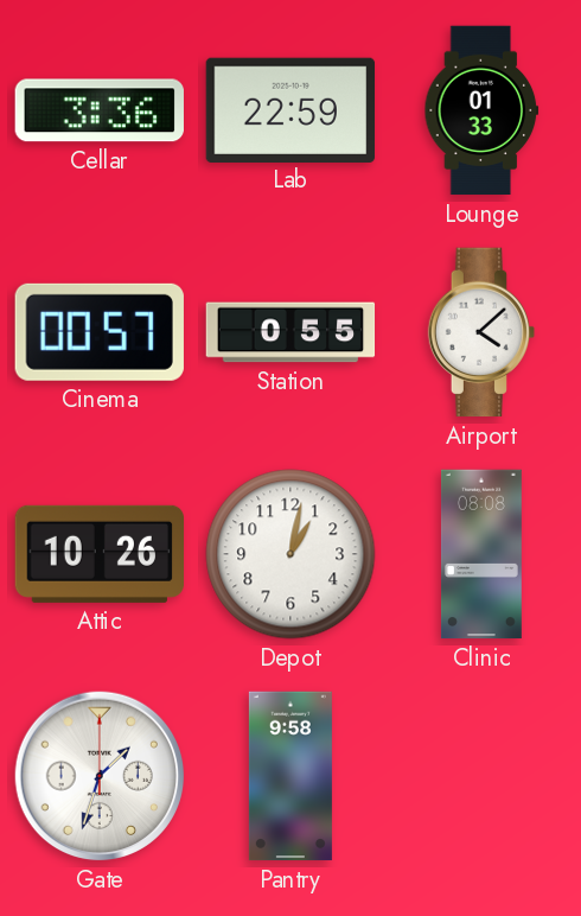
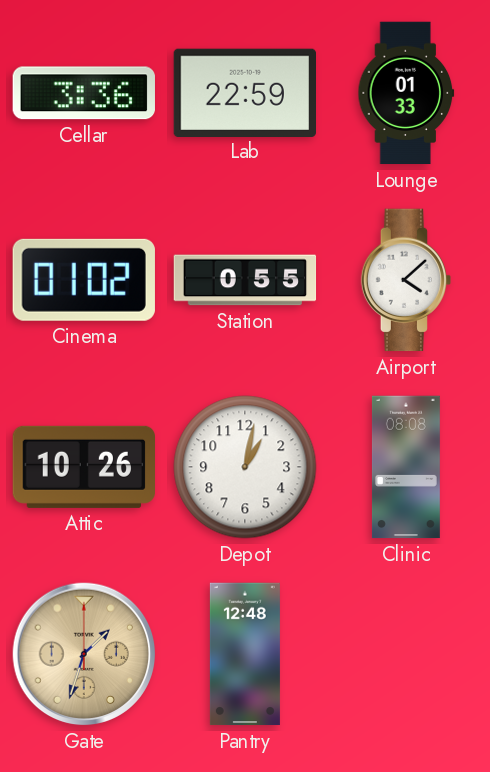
Cinema: 00:57 -> 01:02 (84, 280)
Gate dial: white -> champagne (84, 654)
Pantry: 9:58 -> 12:48 (245, 654)
